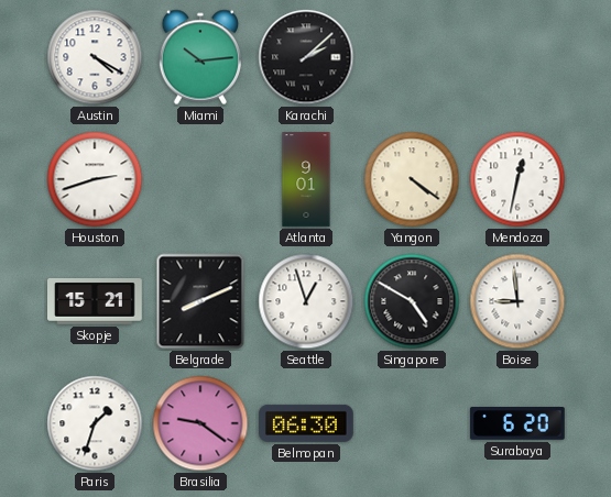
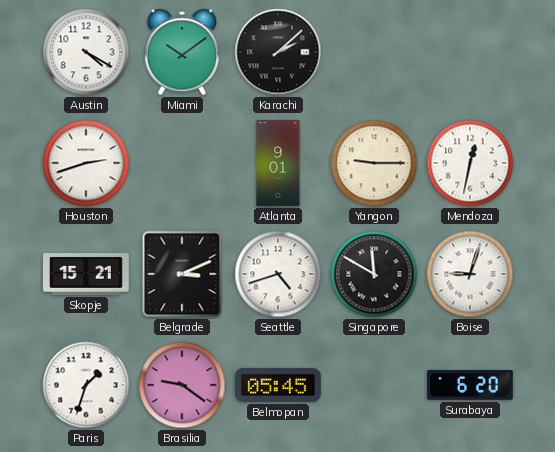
Miami: 10:14 -> 10:09 (181, 52)
Yangon: 4:21 -> 9:15 (374, 163)
Belgrade: 8:11 -> 3:11 (182, 274)
Seattle: 12:57 -> 4:42 (278, 274)
Singapore: 4:50 -> 11:50 (374, 274)
Boise: 8:59 -> 9:03 (470, 274)
Belmopan: 06:30 -> 05:45 (279, 385)
